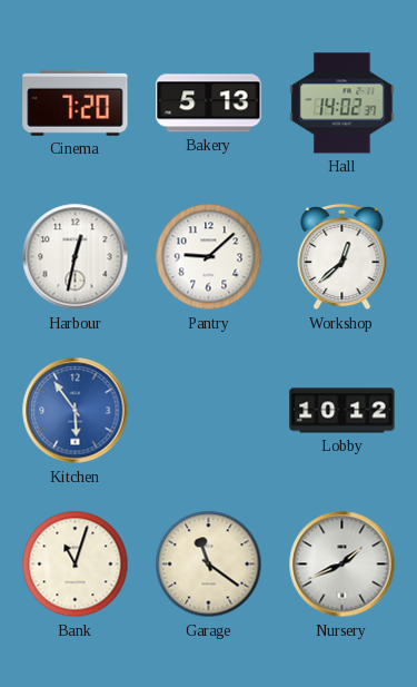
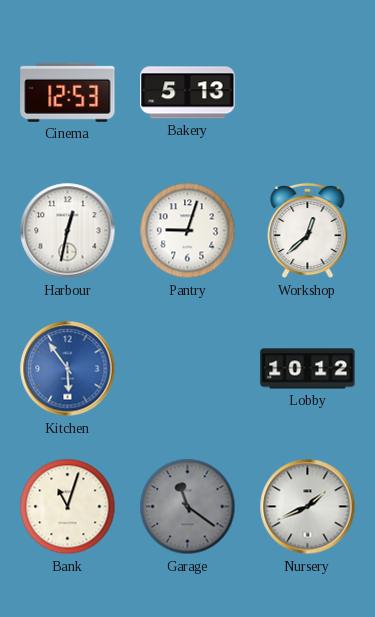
Cinema: 7:20 -> 12:53 (68, 92)
Hall: 14:02 -> none (342, 104)
Pantry: 9:08 -> 9:03 (188, 231)
Garage dial: cream -> grey (188, 507)
